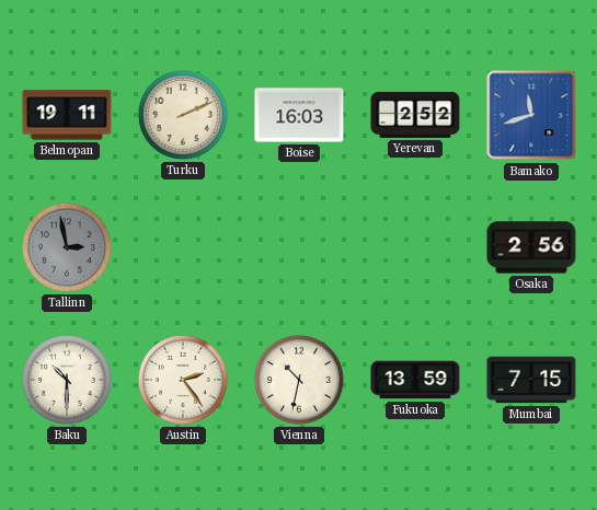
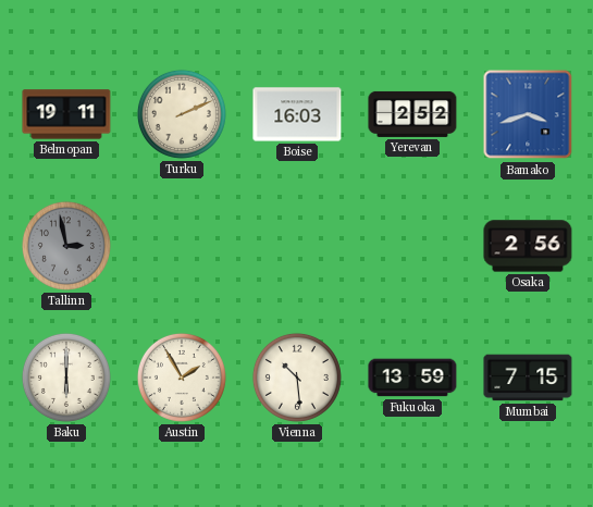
Bamako: 11:42 -> 3:42 (528, 114)
Baku: 10:30 -> 6:00 (66, 378)
Austin: 2:24 -> 1:55 (182, 378)
Vienna: 10:32 -> 10:29 (297, 378)
